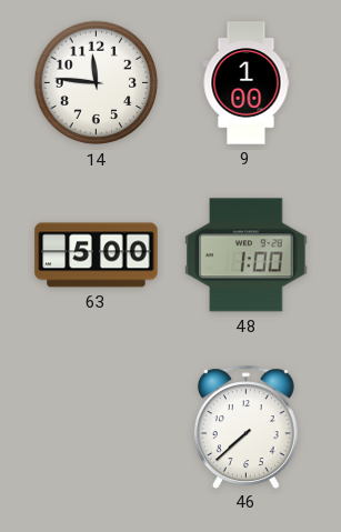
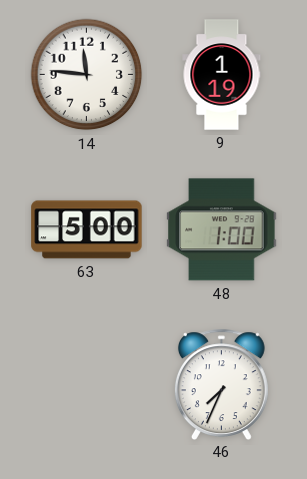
9: 1:00 -> 1:19 (222, 75)
46: 7:38 -> 7:34 (221, 384)
